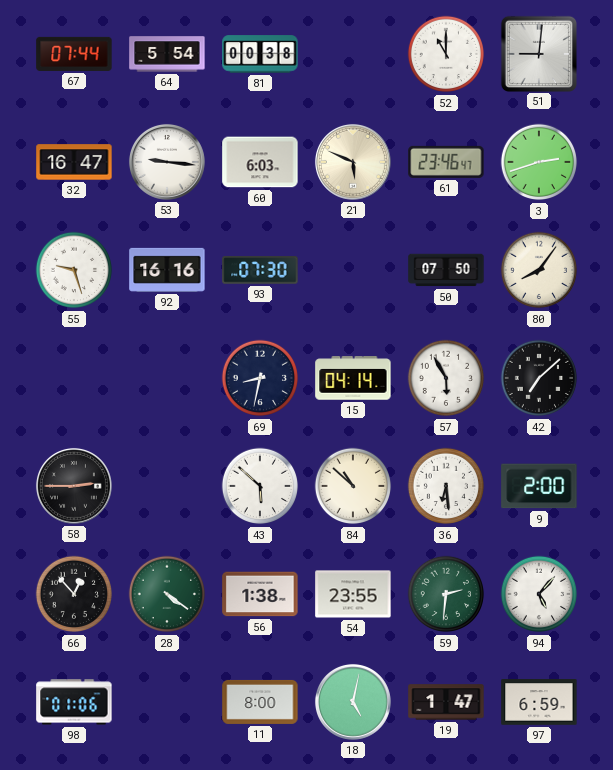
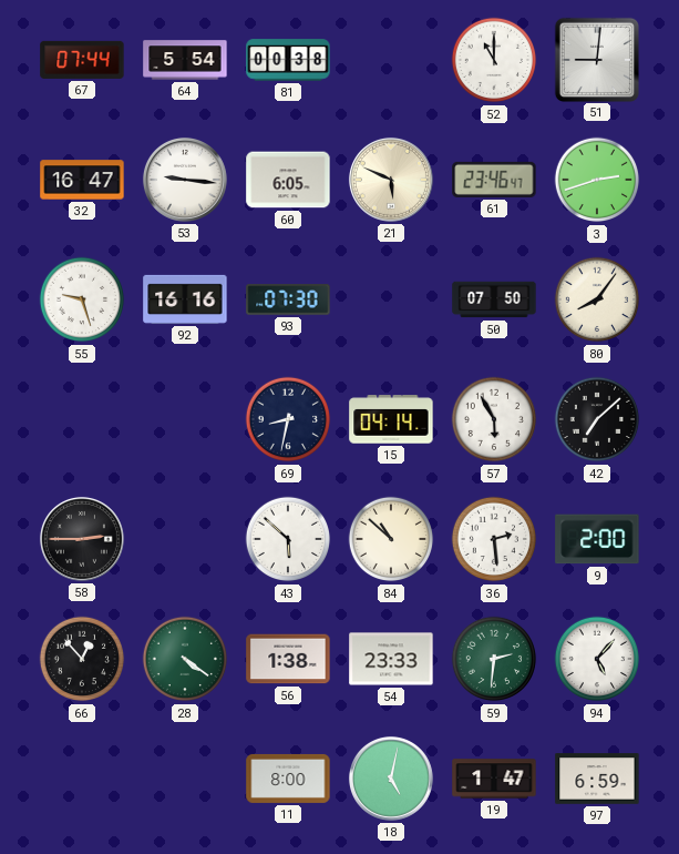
60: 6:03 -> 6:05 (288, 180)
36: 6:29 -> 2:29 (494, 539)
54: 23:55 -> 23:33 (391, 659)
98: 01:06 -> none (74, 702)
